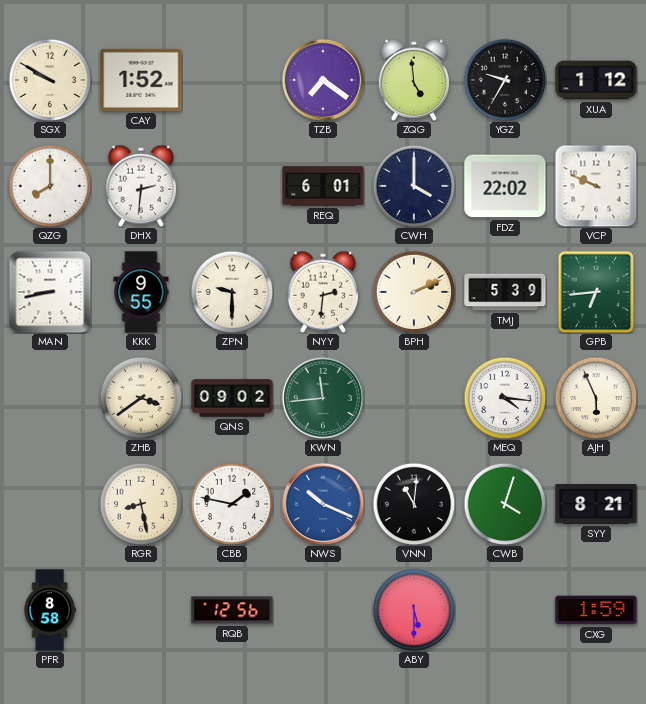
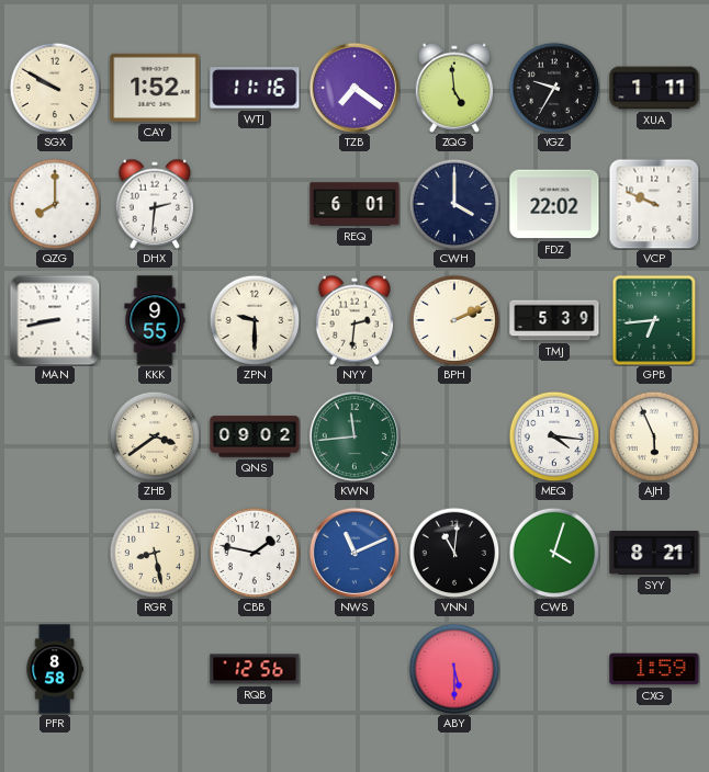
WTJ: none -> 11:16 (255, 88)
XUA: 1:12 -> 1:11 (654, 88)
NWS: 10:19 -> 11:11 (354, 553)
